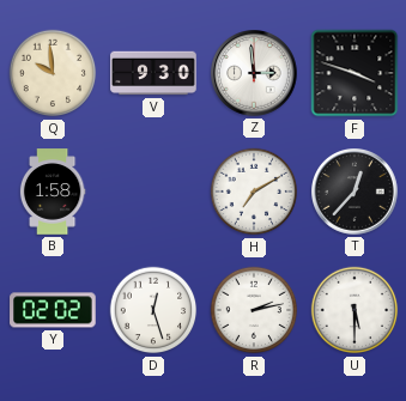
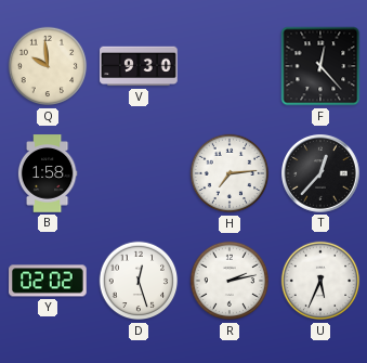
Z: 2:59 -> none (255, 74)
F: 3:48 -> 12:23 (320, 66)
H: 7:10 -> 7:14 (230, 173)
U: 5:30 -> 5:34 (320, 281)
